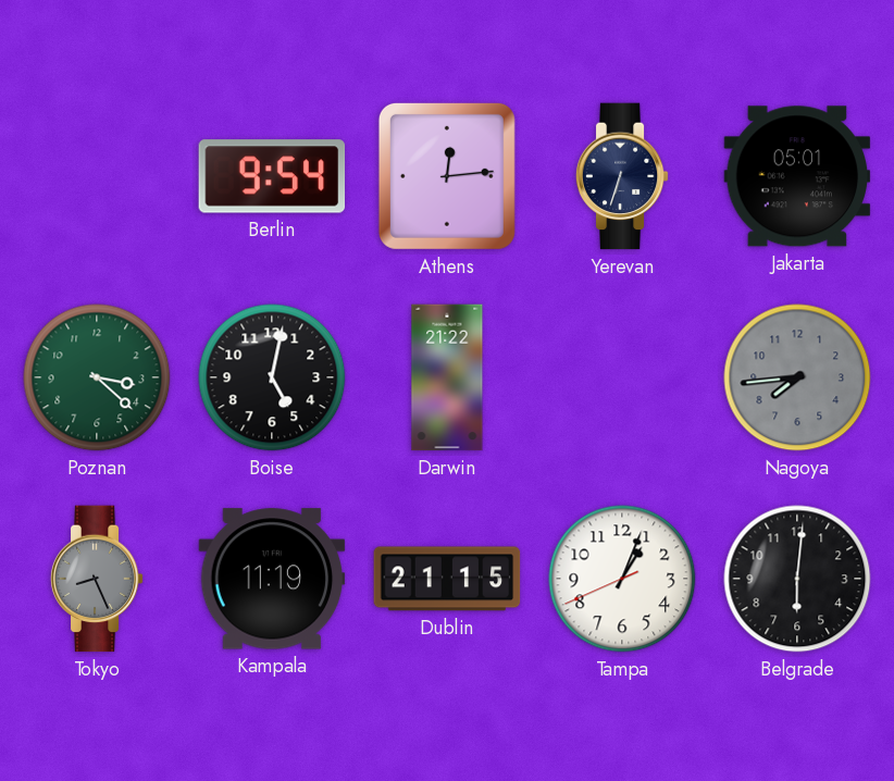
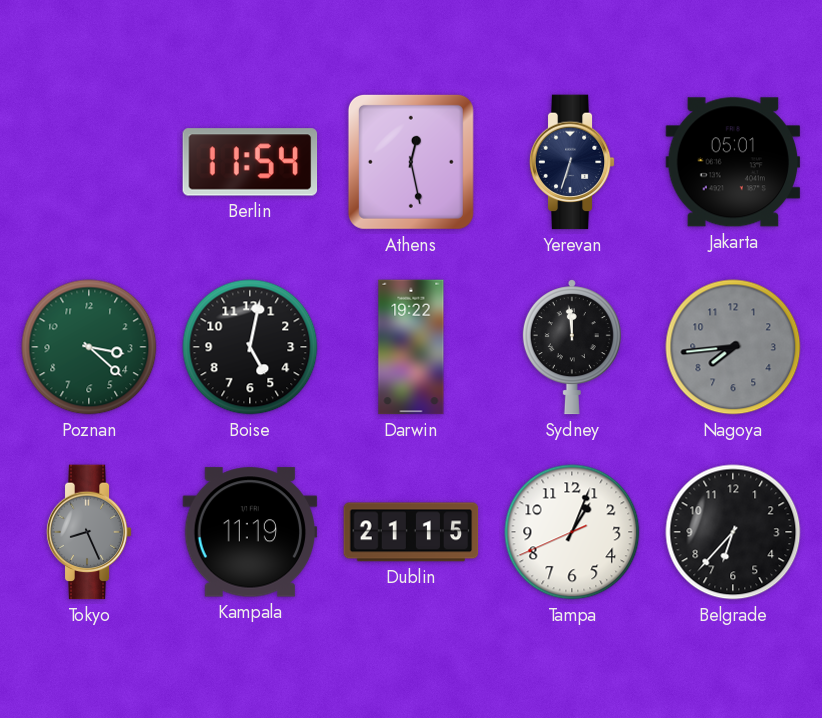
Berlin: 9:54 -> 11:54 (250, 162)
Athens: 12:14 -> 12:28 (411, 162)
Darwin: 21:22 -> 19:22 (411, 347)
Sydney: none -> 11:59 (572, 347)
Belgrade: 6:01 -> 6:37 (733, 532)
